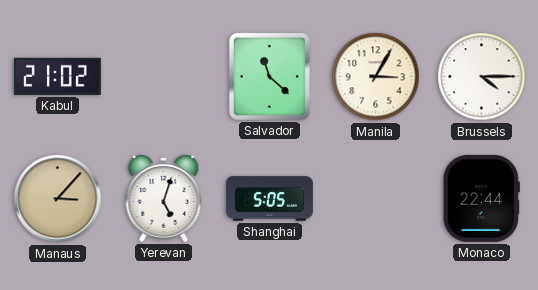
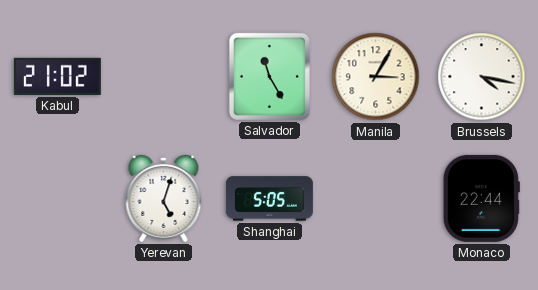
Salvador: 11:22 -> 11:25 (269, 76)
Brussels: 4:15 -> 4:17 (482, 77)
Manaus: 3:07 -> none (58, 199)
